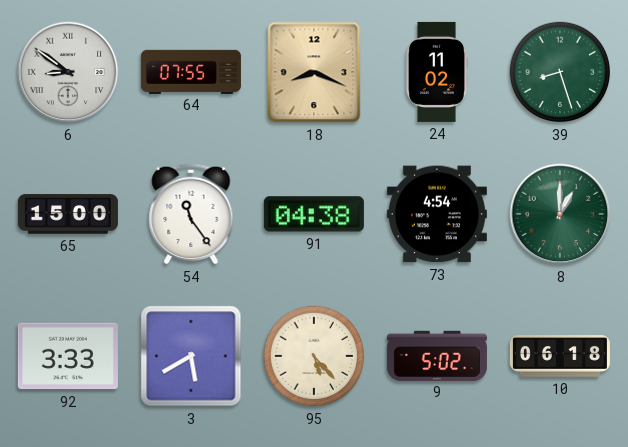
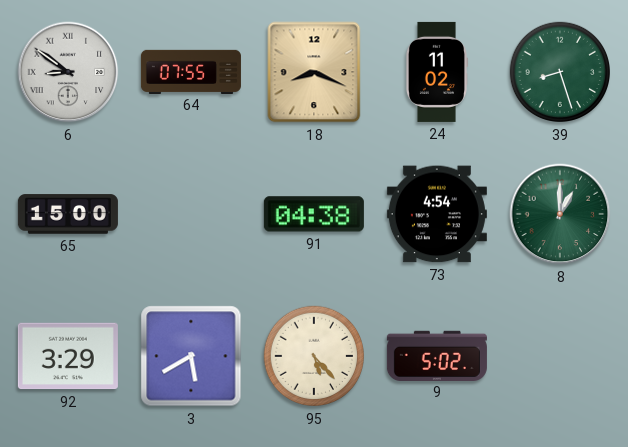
54: 11:24 -> none (191, 214)
92: 3:33 -> 3:29 (68, 356)
10: 06:18 -> none (560, 356)
